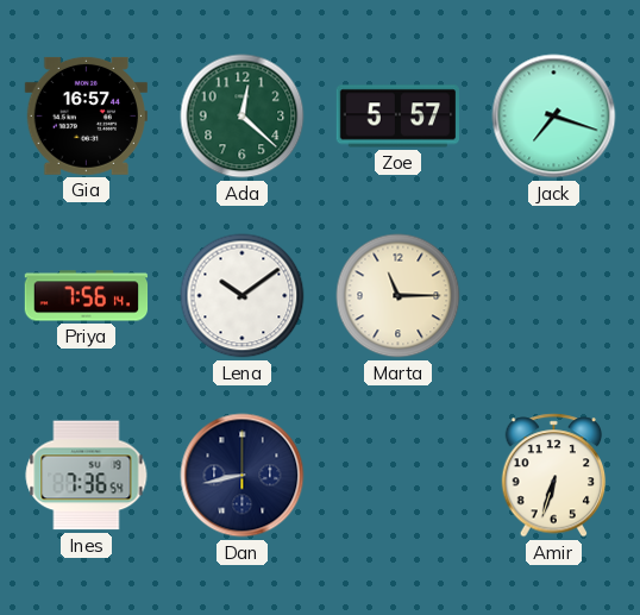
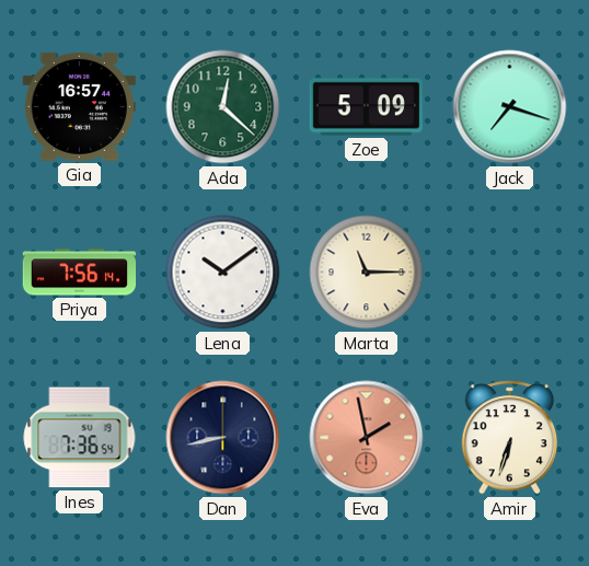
Zoe: 5:57 -> 5:09 (366, 107)
Eva: none -> 1:58 (367, 438)
